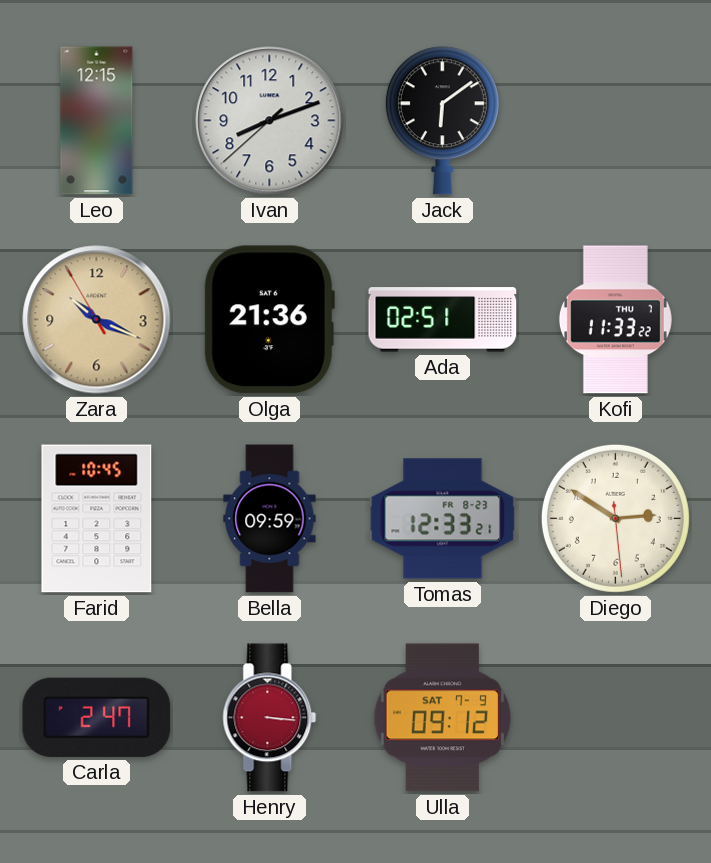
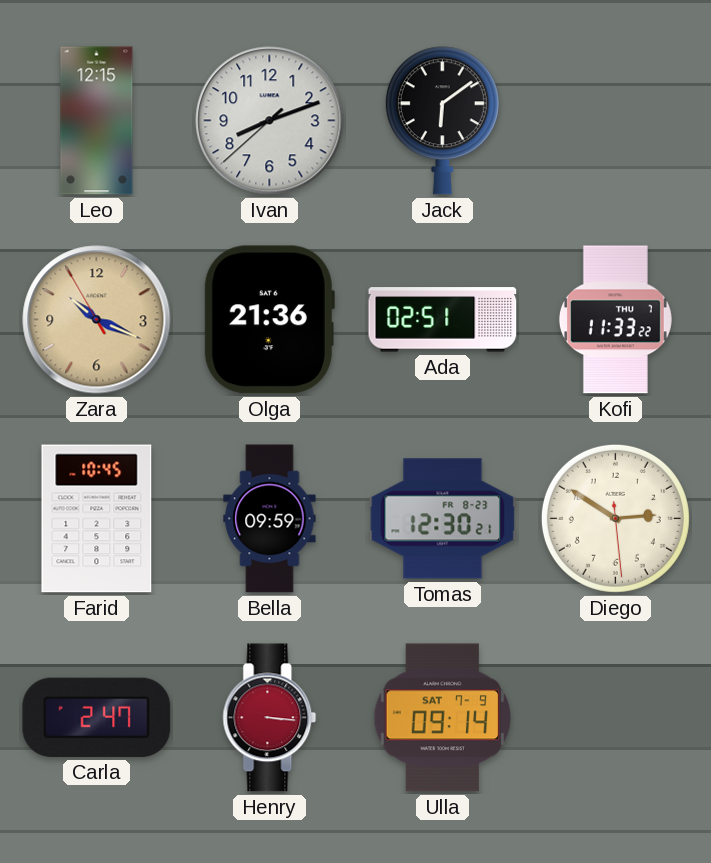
Tomas: 12:33 -> 12:30 (443, 519)
Ulla: 09:12 -> 09:14 (443, 718)
